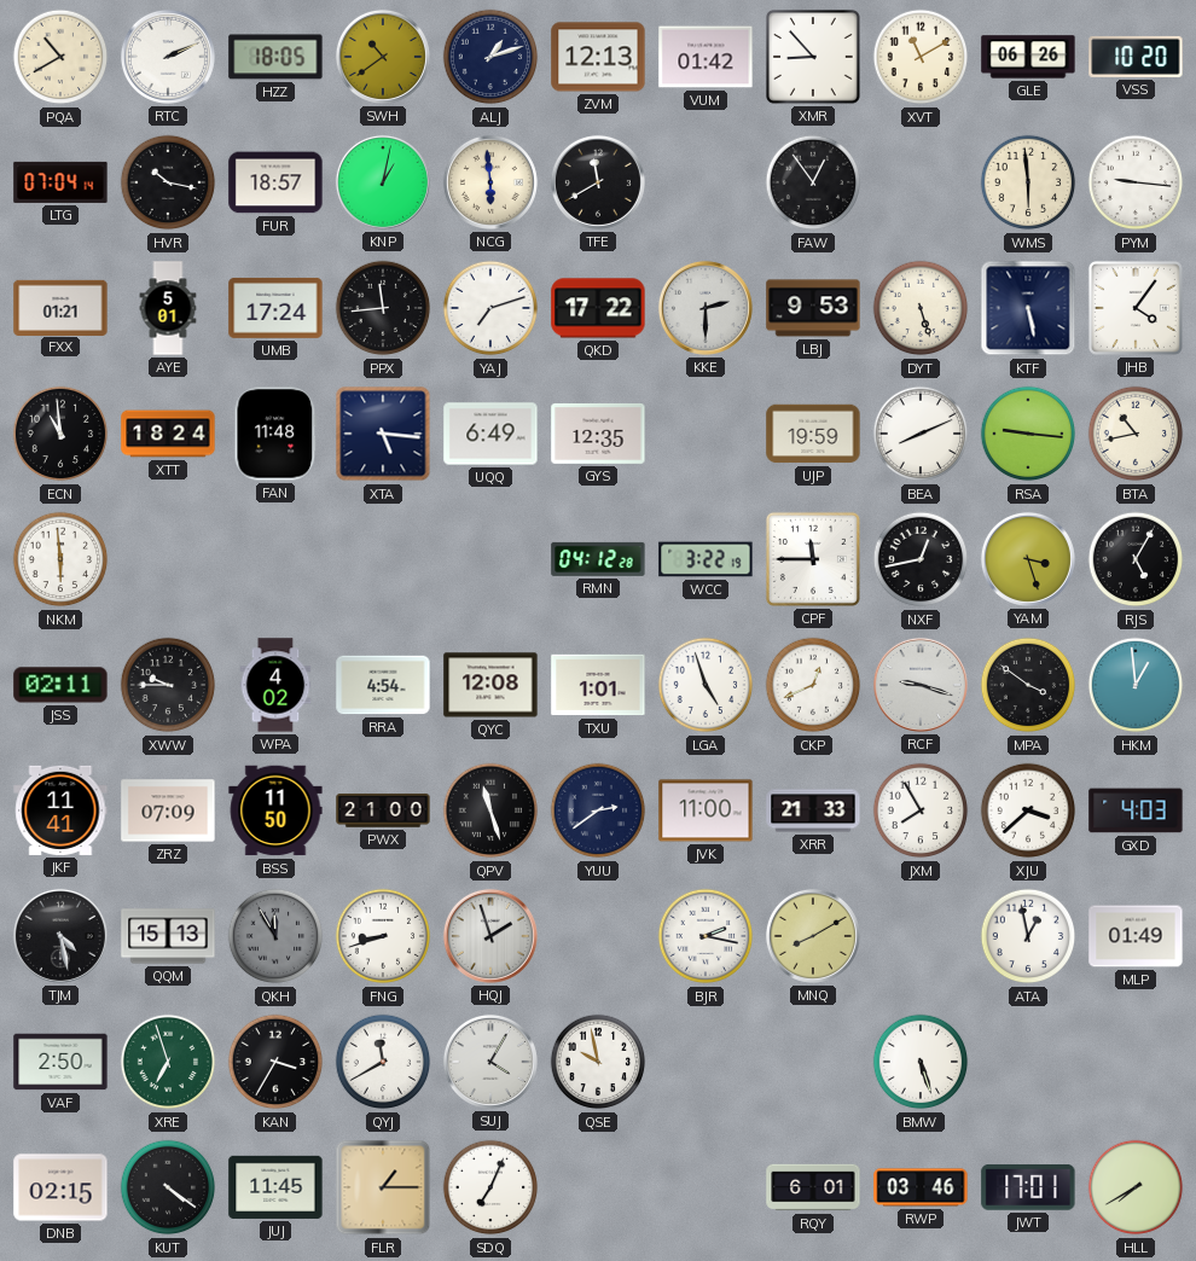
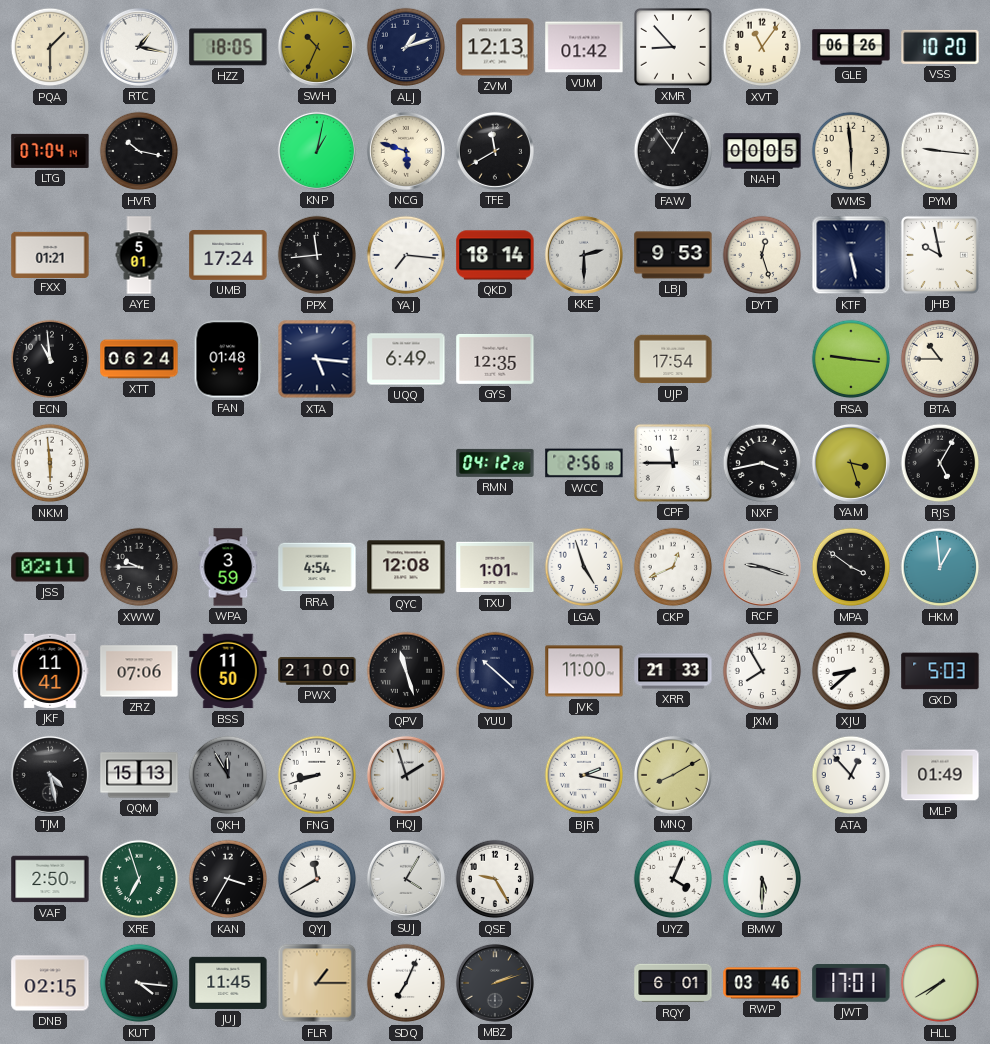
PQA: 10:40 -> 1:30 (50, 47)
RTC: 2:11 -> 1:17 (139, 47)
SWH: 10:39 -> 10:34 (317, 47)
XVT: 11:10 -> 11:06 (762, 47)
FUR: 18:57 -> none (275, 182)
NCG: 5:59 -> 5:48 (406, 151)
NAH: none -> 00:05 (762, 151)
YAJ: 7:12 -> 7:16 (406, 255)
QKD: 17:22 -> 18:14 (495, 255)
DYT: 5:27 -> 12:27 (762, 255)
JHB: 4:06 -> 9:58 (940, 255)
XTT: 18:24 -> 06:24 (139, 359)
FAN: 11:48 -> 01:48 (228, 359)
UJP: 19:59 -> 17:54 (673, 359)
BEA: 8:11 -> none (921, 434)
BTA: 10:43 -> 10:45 (940, 359)
WCC: 3:22 -> 2:56 (584, 463)
NXF: 12:43 -> 3:43 (762, 463)
WPA: 4:02 -> 3:59 (228, 567)
ZRZ: 07:09 -> 07:06 (139, 671)
YUU: 2:39 -> 10:22 (495, 671)
XJU: 3:38 -> 8:38 (851, 671)
GXD: 4:03 -> 5:03 (940, 671)
ATA: 12:58 -> 12:53 (851, 775)
QSE: 9:58 -> 9:25 (495, 879)
UYZ: none -> 4:04 (673, 879)
BMW: 5:27 -> 5:30 (762, 879)
KUT: 4:21 -> 4:16 (139, 983)
MBZ: none -> 2:12 (495, 983)
